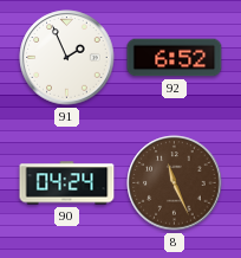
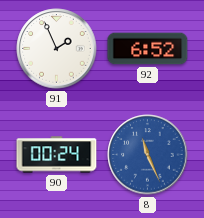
90: 04:24 -> 00:24 (57, 155)
8 dial: brown -> blue (148, 155)
